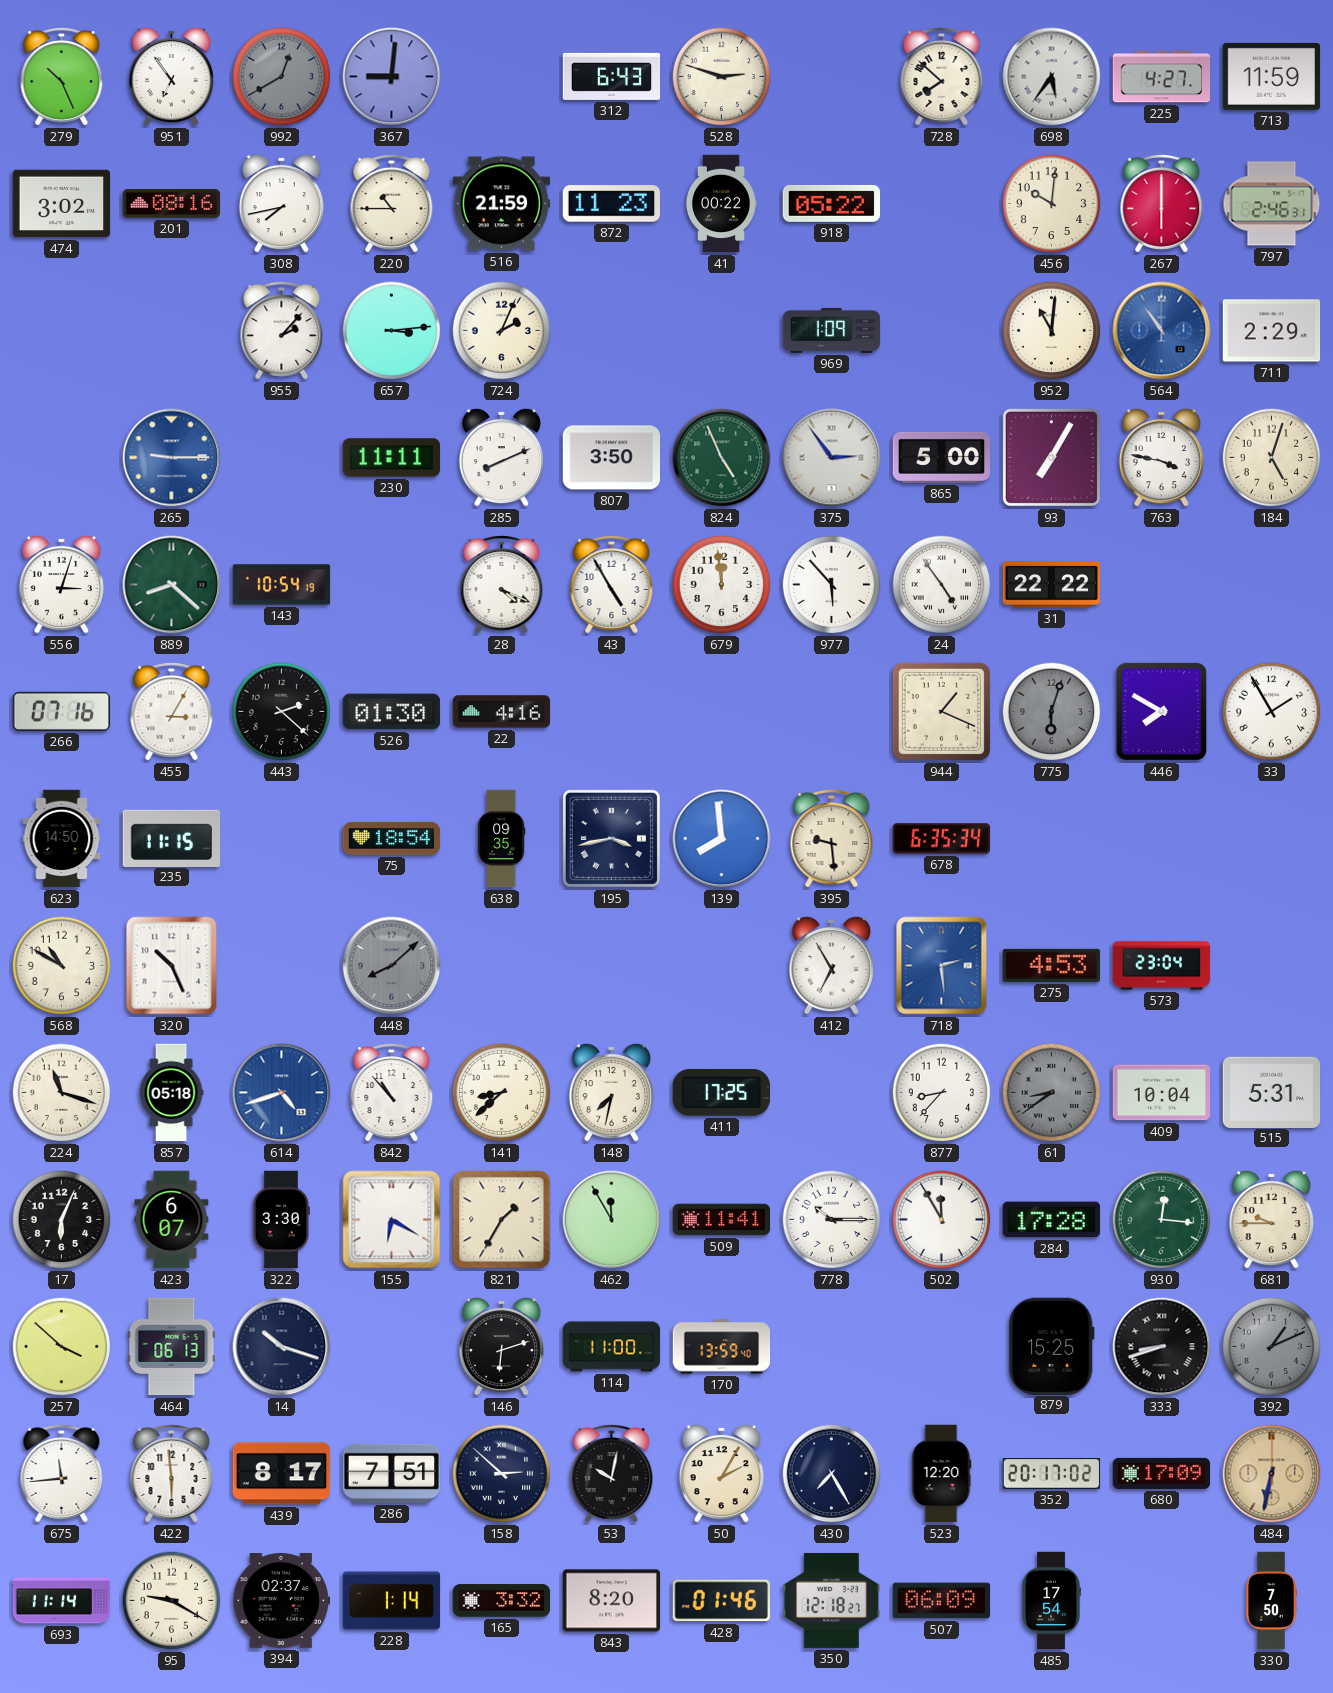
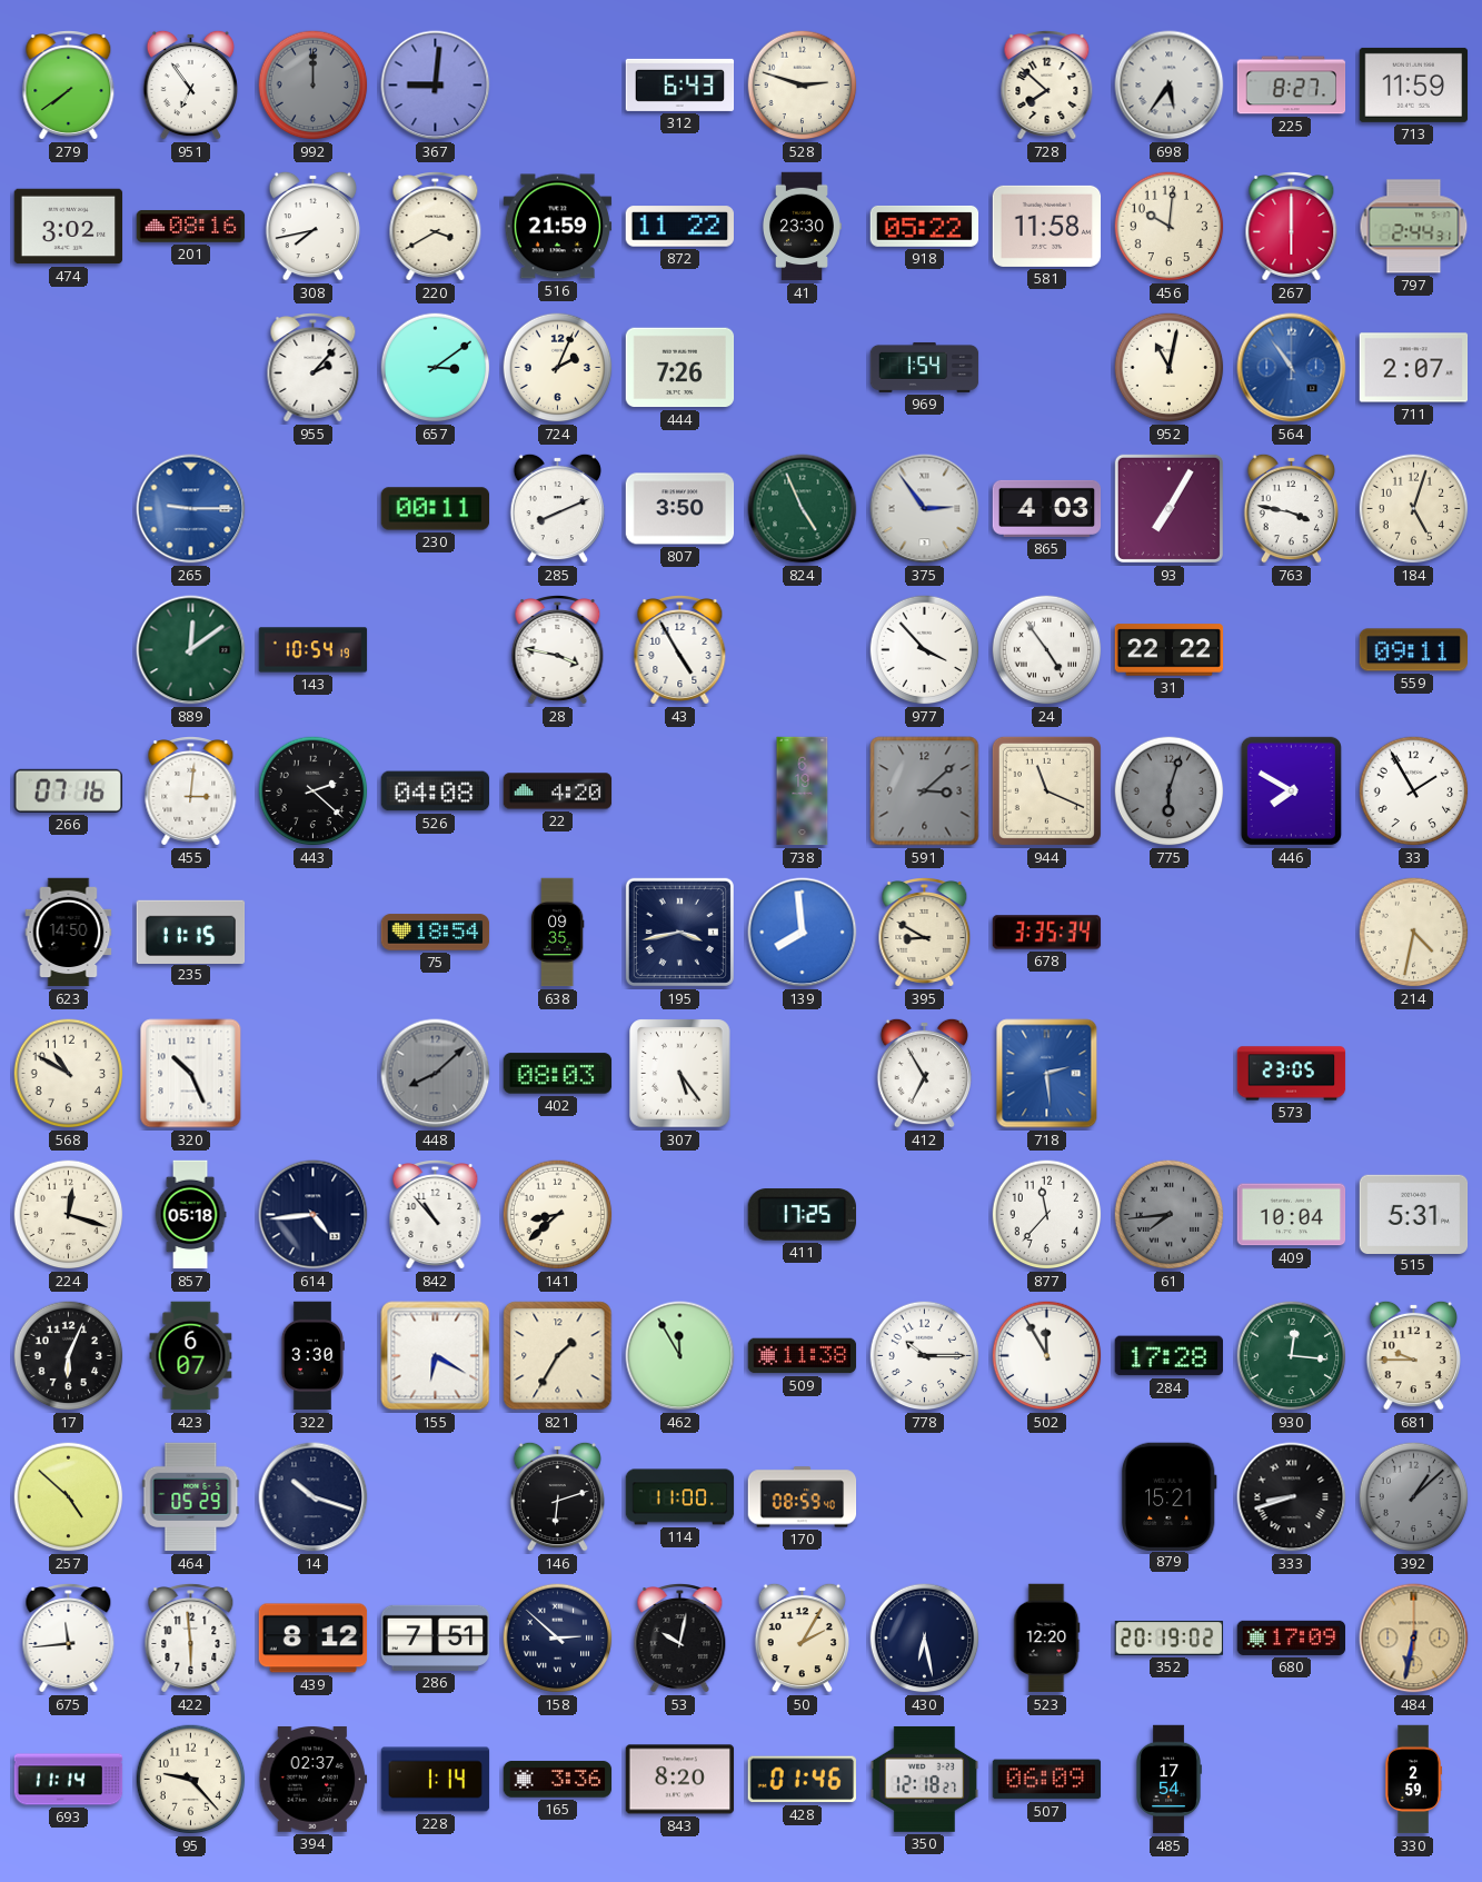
279: 10:26 -> 7:39 (69, 86)
992: 12:40 -> 12:00 (314, 86)
225: 4:27 -> 8:27 (1292, 86)
220: 10:45 -> 3:40 (436, 227)
872: 11:23 -> 11:22 (679, 227)
41: 00:22 -> 23:30 (802, 227)
581: none -> 11:58 (1047, 226)
797: 2:46 -> 2:44 (1414, 227)
657: 3:14 -> 3:09 (436, 368)
444: none -> 7:26 (680, 368)
969: 1:09 -> 1:54 (925, 367)
952: 11:01 -> 11:02 (1170, 368)
711: 2:29 -> 2:07 (1414, 368)
230: 11:11 -> 00:11 (436, 509)
865: 5:00 -> 4:03 (1047, 508)
556: 3:03 -> none (61, 584)
889: 8:22 -> 12:09 (191, 650)
28: 4:19 -> 3:47 (558, 650)
679: 11:59 -> none (722, 585)
977: 5:53 -> 3:53 (925, 650)
559: none -> 09:11 (1413, 650)
455: 3:05 -> 3:01 (191, 791)
526: 01:30 -> 04:08 (436, 791)
22: 4:16 -> 4:20 (558, 791)
738: none -> 6:19 (803, 791)
591: none -> 3:08 (925, 791)
944: 1:19 -> 11:19 (1046, 790)
395: 9:29 -> 8:50 (925, 933)
678: 6:35 -> 3:35 (1047, 933)
214: none -> 4:32 (1414, 933)
402: none -> 08:03 (558, 1074)
307: none -> 5:24 (680, 1074)
275: 4:53 -> none (1052, 965)
573: 23:04 -> 23:05 (1292, 1074)
224: 11:18 -> 12:18 (69, 1215)
614: 4:42 -> 4:44 (314, 1215)
614 dial: blue -> navy (314, 1215)
148: 7:32 -> none (611, 1092)
877: 8:37 -> 11:37 (1047, 1215)
61: 8:39 -> 7:44 (1170, 1215)
509: 11:41 -> 11:38 (803, 1356)
257: 3:52 -> 4:52 (69, 1497)
464: 06:13 -> 05:29 (191, 1497)
170: 13:59 -> 08:59 (803, 1497)
879: 15:25 -> 15:21 (1168, 1496)
392: 1:11 -> 1:08 (1414, 1497)
439: 8:17 -> 8:12 (314, 1639)
430: 7:25 -> 6:28 (925, 1639)
352: 20:17 -> 20:19 (1170, 1639)
95: 9:20 -> 9:23 (191, 1780)
165: 3:32 -> 3:36 (558, 1780)
330: 7:50 -> 2:59 (1413, 1780)
